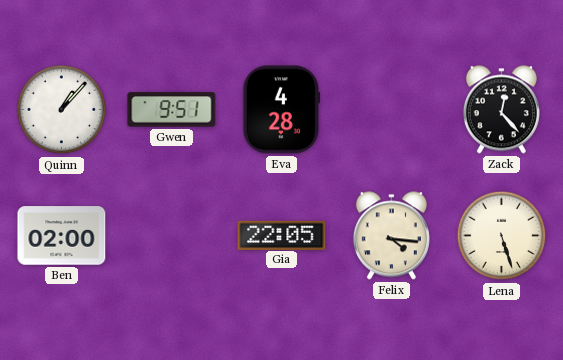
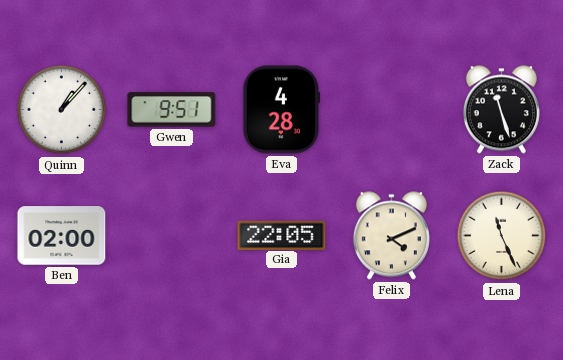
Zack: 12:23 -> 11:27 (501, 110)
Felix: 4:16 -> 4:11 (391, 236)
Lena: 5:27 -> 11:26 (502, 236)
